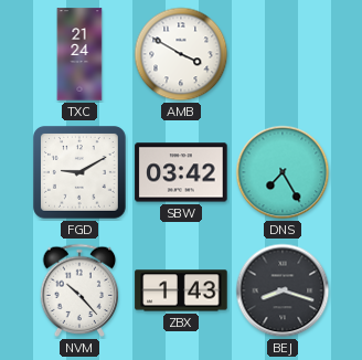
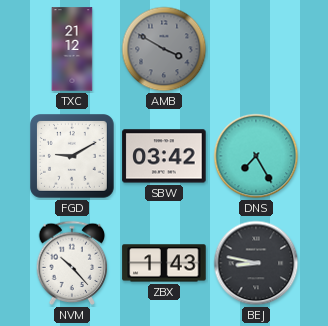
TXC: 21:24 -> 21:12 (72, 49)
AMB dial: white -> grey (164, 49)
BEJ: 8:18 -> 8:47 (256, 263)
